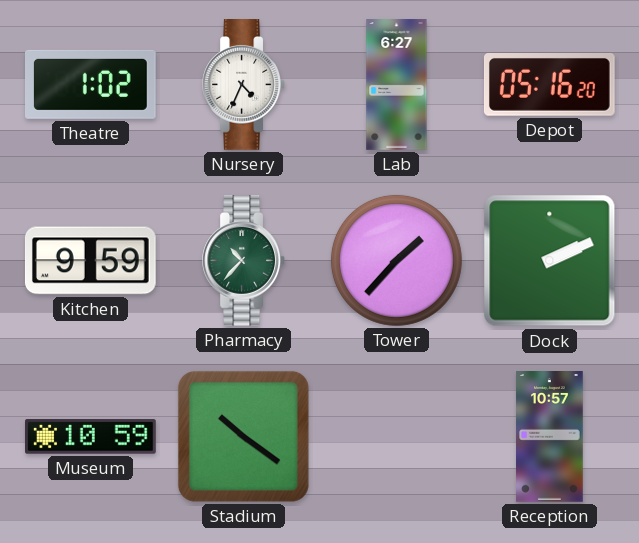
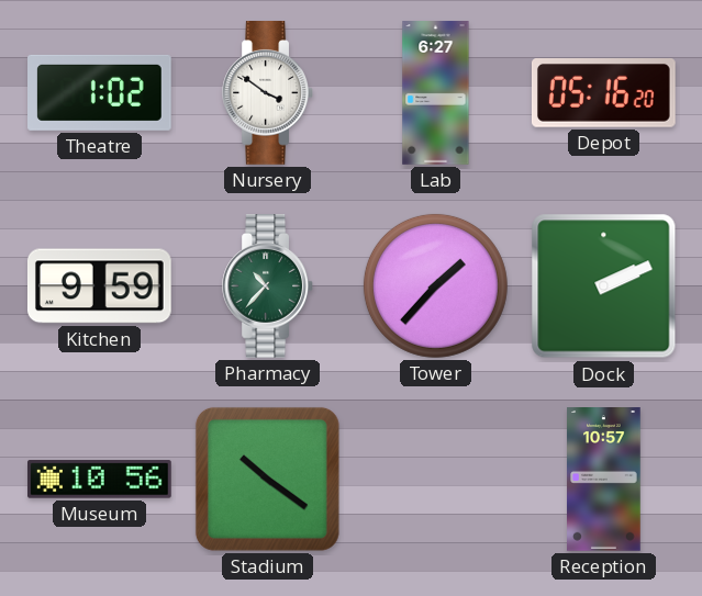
Nursery: 4:34 -> 3:51 (267, 93)
Museum: 10:59 -> 10:56 (100, 480)
